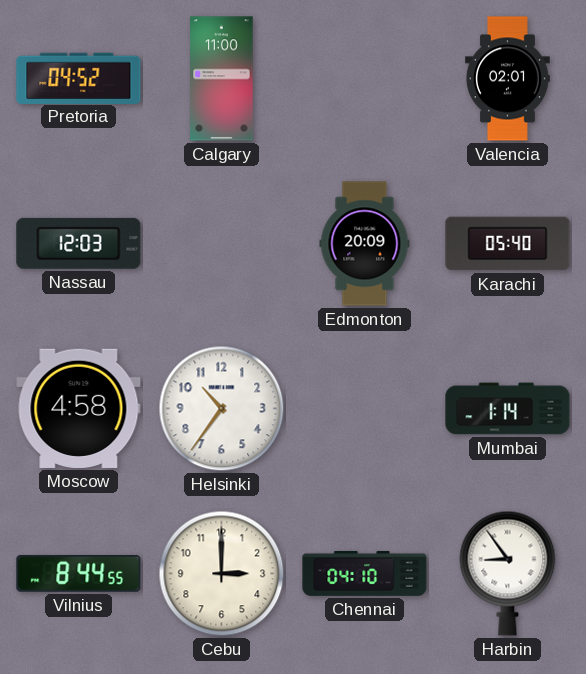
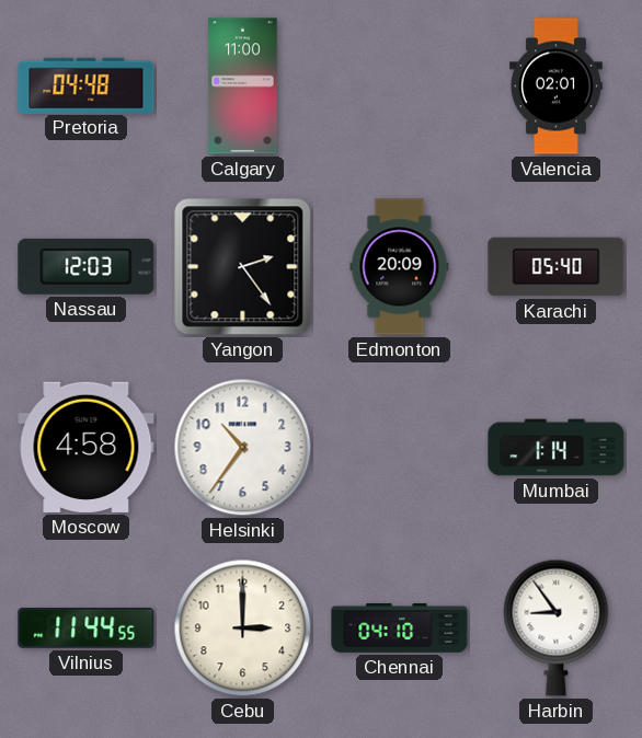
Pretoria: 04:52 -> 04:48 (87, 85)
Yangon: none -> 2:24 (243, 267)
Vilnius: 8:44 -> 11:44 (87, 629)
